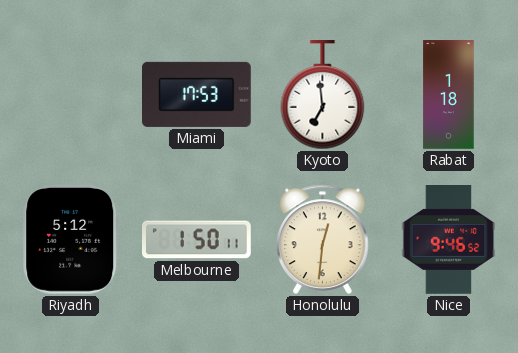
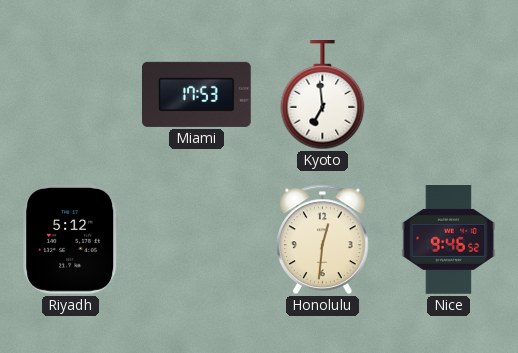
Rabat: 1:18 -> none (449, 95)
Melbourne: 1:50 -> none (197, 240)
